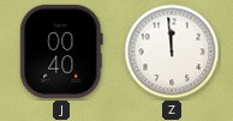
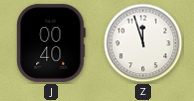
Z: 11:59 -> 11:57 (143, 43)
